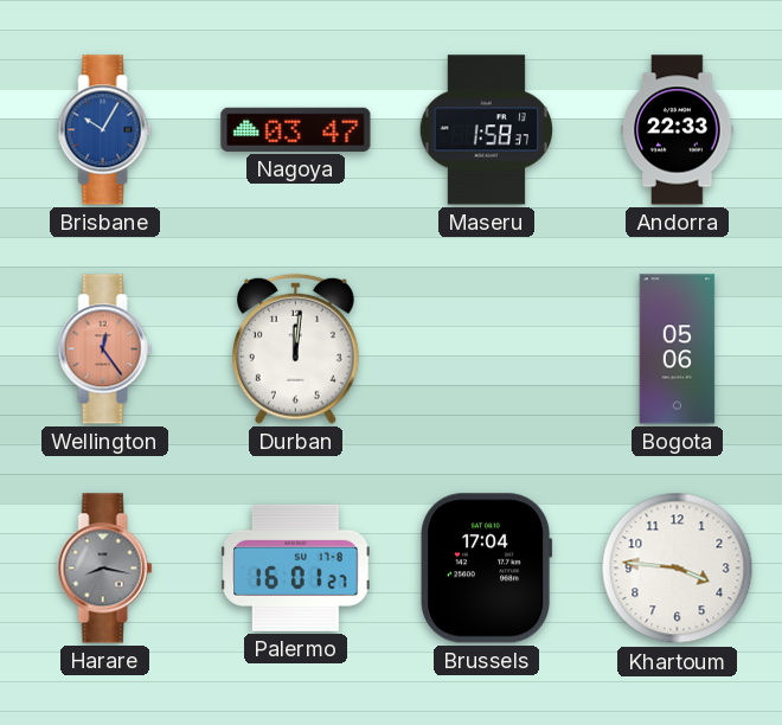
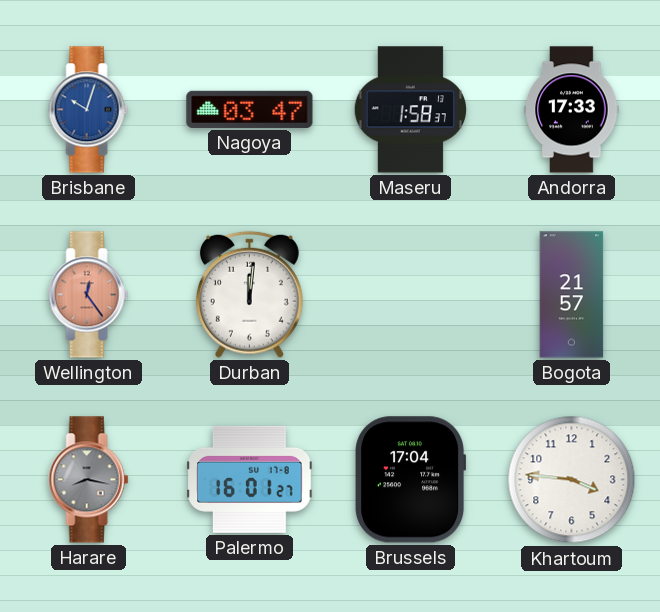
Brisbane: 10:05 -> 10:03 (89, 110)
Andorra: 22:33 -> 17:33 (572, 110)
Bogota: 05:06 -> 21:57 (572, 295)
